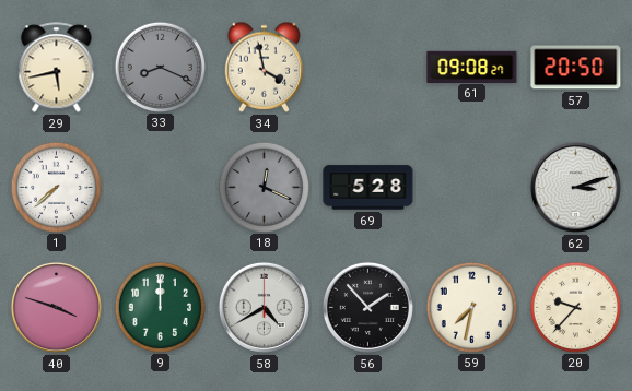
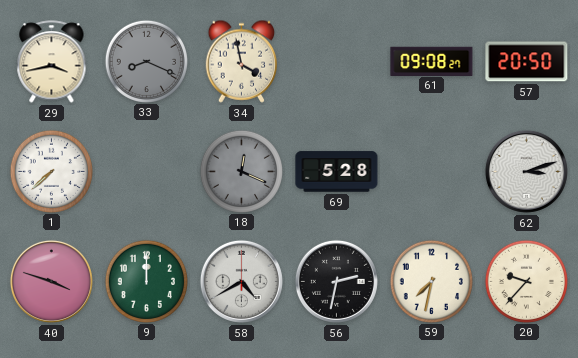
29: 5:43 -> 3:43 (52, 62)
56: 1:53 -> 2:32 (336, 281)
